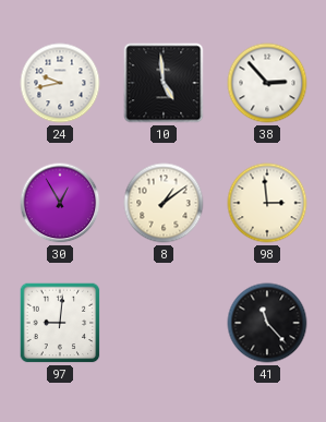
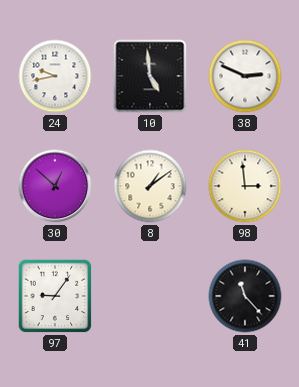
38: 2:53 -> 2:49 (245, 76)
30: 12:55 -> 12:52 (55, 186)
97: 9:01 -> 9:06 (55, 296)
